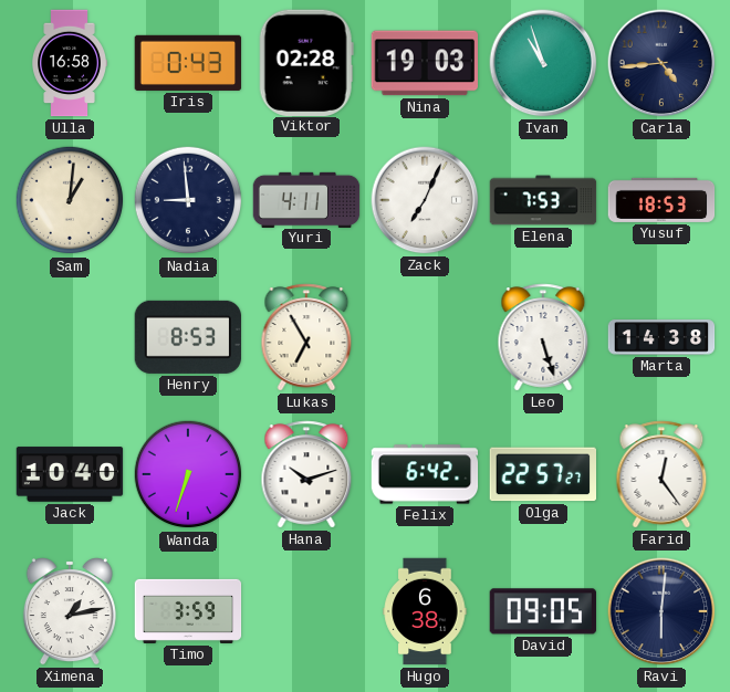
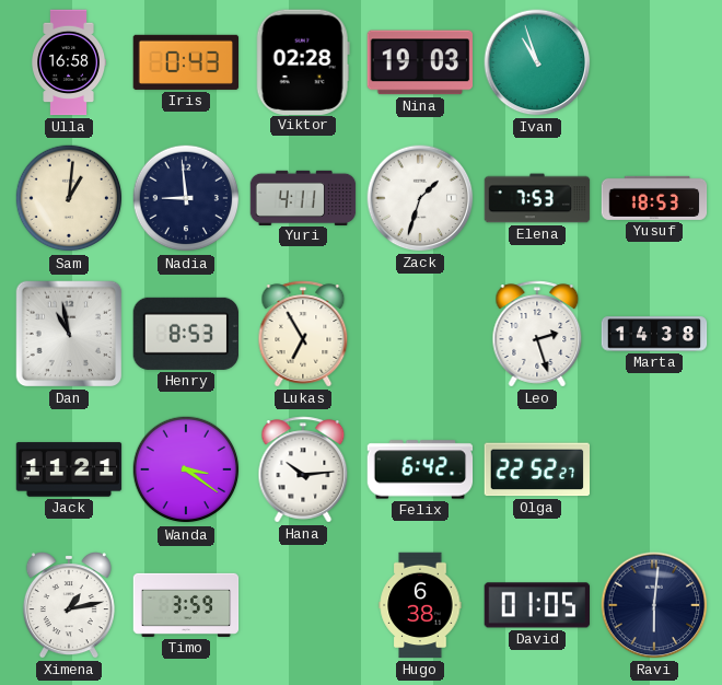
Carla: 4:44 -> none (661, 63)
Zack: 7:04 -> 1:33 (420, 198)
Dan: none -> 10:58 (69, 334)
Leo: 5:27 -> 2:27 (537, 334)
Jack: 10:40 -> 11:21 (69, 469)
Wanda: 6:33 -> 3:21 (186, 469)
Hana: 10:12 -> 10:14 (303, 469)
Olga: 22:57 -> 22:52 (536, 469)
Farid: 12:24 -> none (661, 474)
David: 09:05 -> 01:05 (537, 605)
